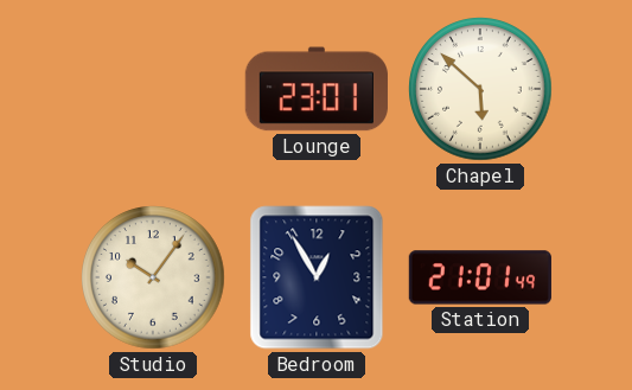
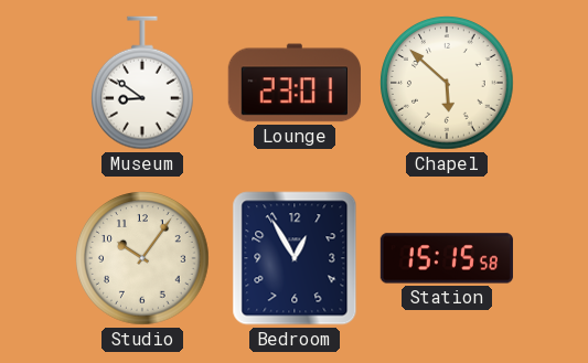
Museum: none -> 8:51 (143, 83)
Station: 21:01 -> 15:15 (447, 258)
